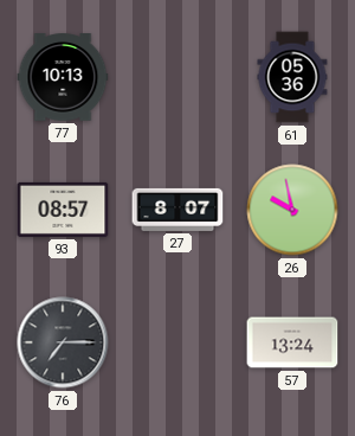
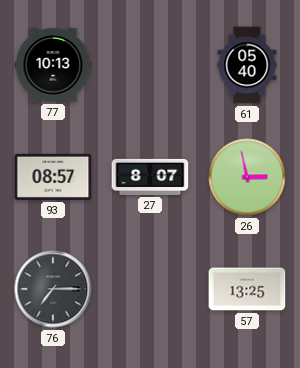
61: 05:36 -> 05:40 (247, 65)
26: 9:58 -> 2:58 (247, 177)
57: 13:24 -> 13:25 (247, 289)
